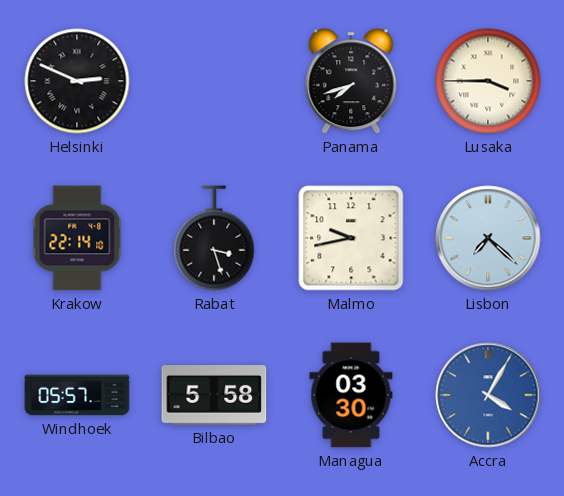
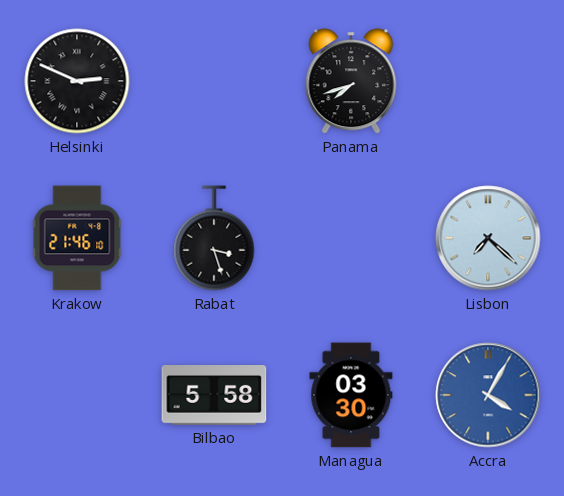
Lusaka: 3:45 -> none (488, 81)
Krakow: 22:14 -> 21:46 (77, 238)
Malmo: 9:43 -> none (351, 238)
Windhoek: 05:57 -> none (77, 395)
